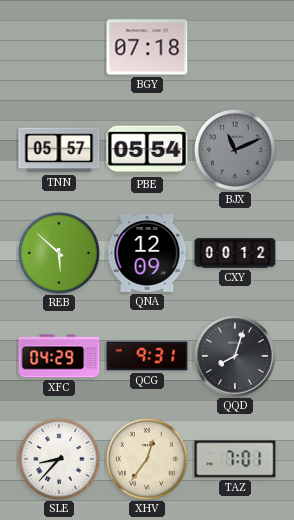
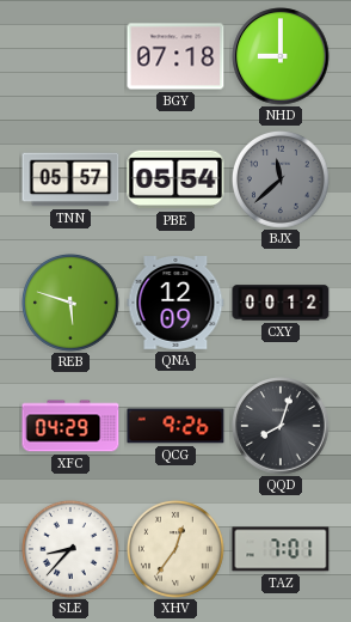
NHD: none -> 9:00 (281, 56)
BJX: 11:11 -> 11:38 (281, 179)
REB: 5:52 -> 5:48 (70, 303)
QCG: 9:31 -> 9:26 (176, 426)
